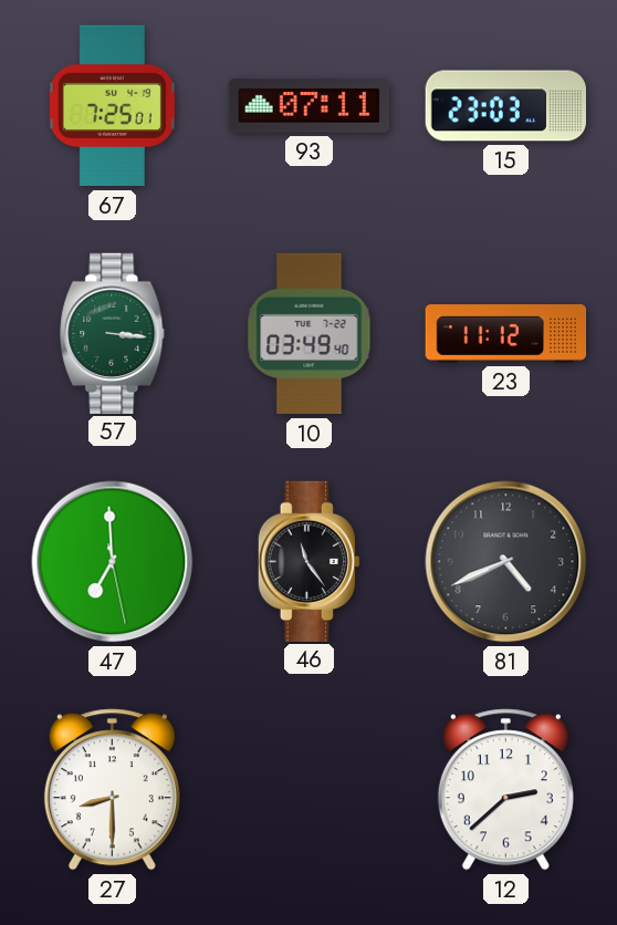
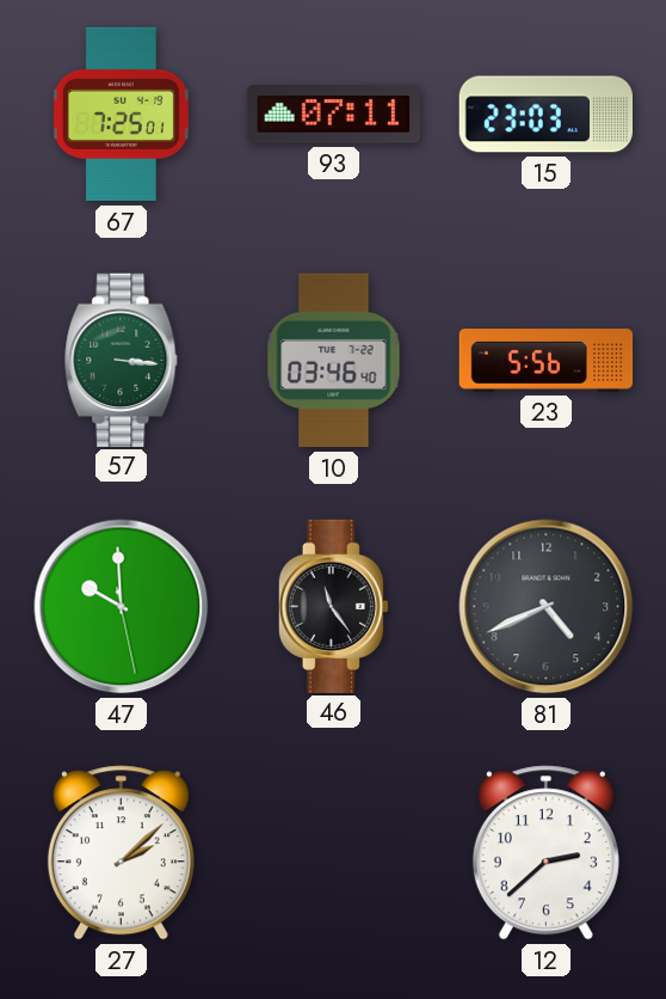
10: 03:49 -> 03:46 (334, 361)
23: 11:12 -> 5:56 (547, 361)
47: 6:59 -> 9:59 (122, 607)
27: 8:30 -> 2:08 (121, 853)
